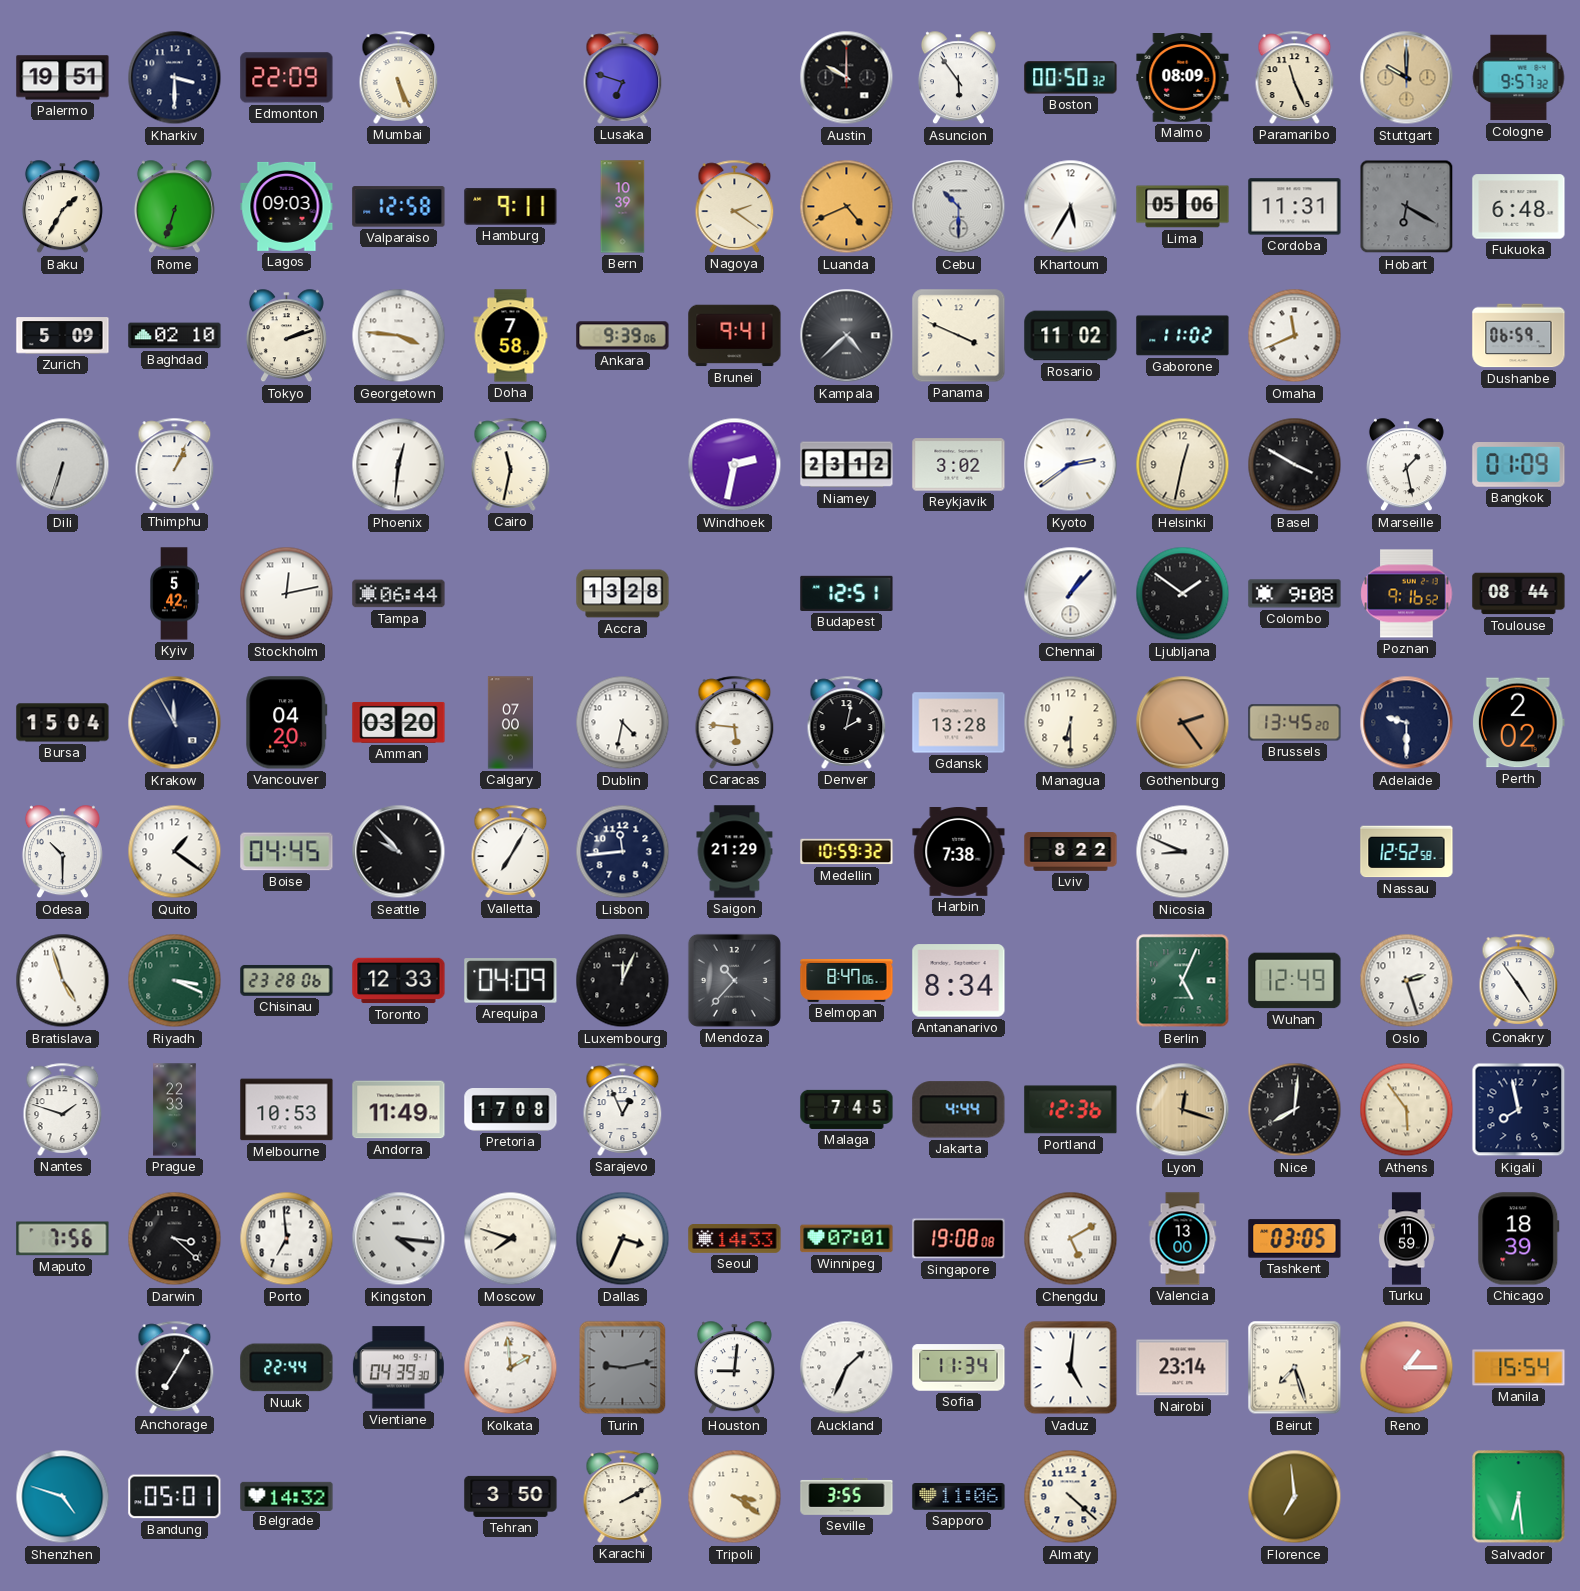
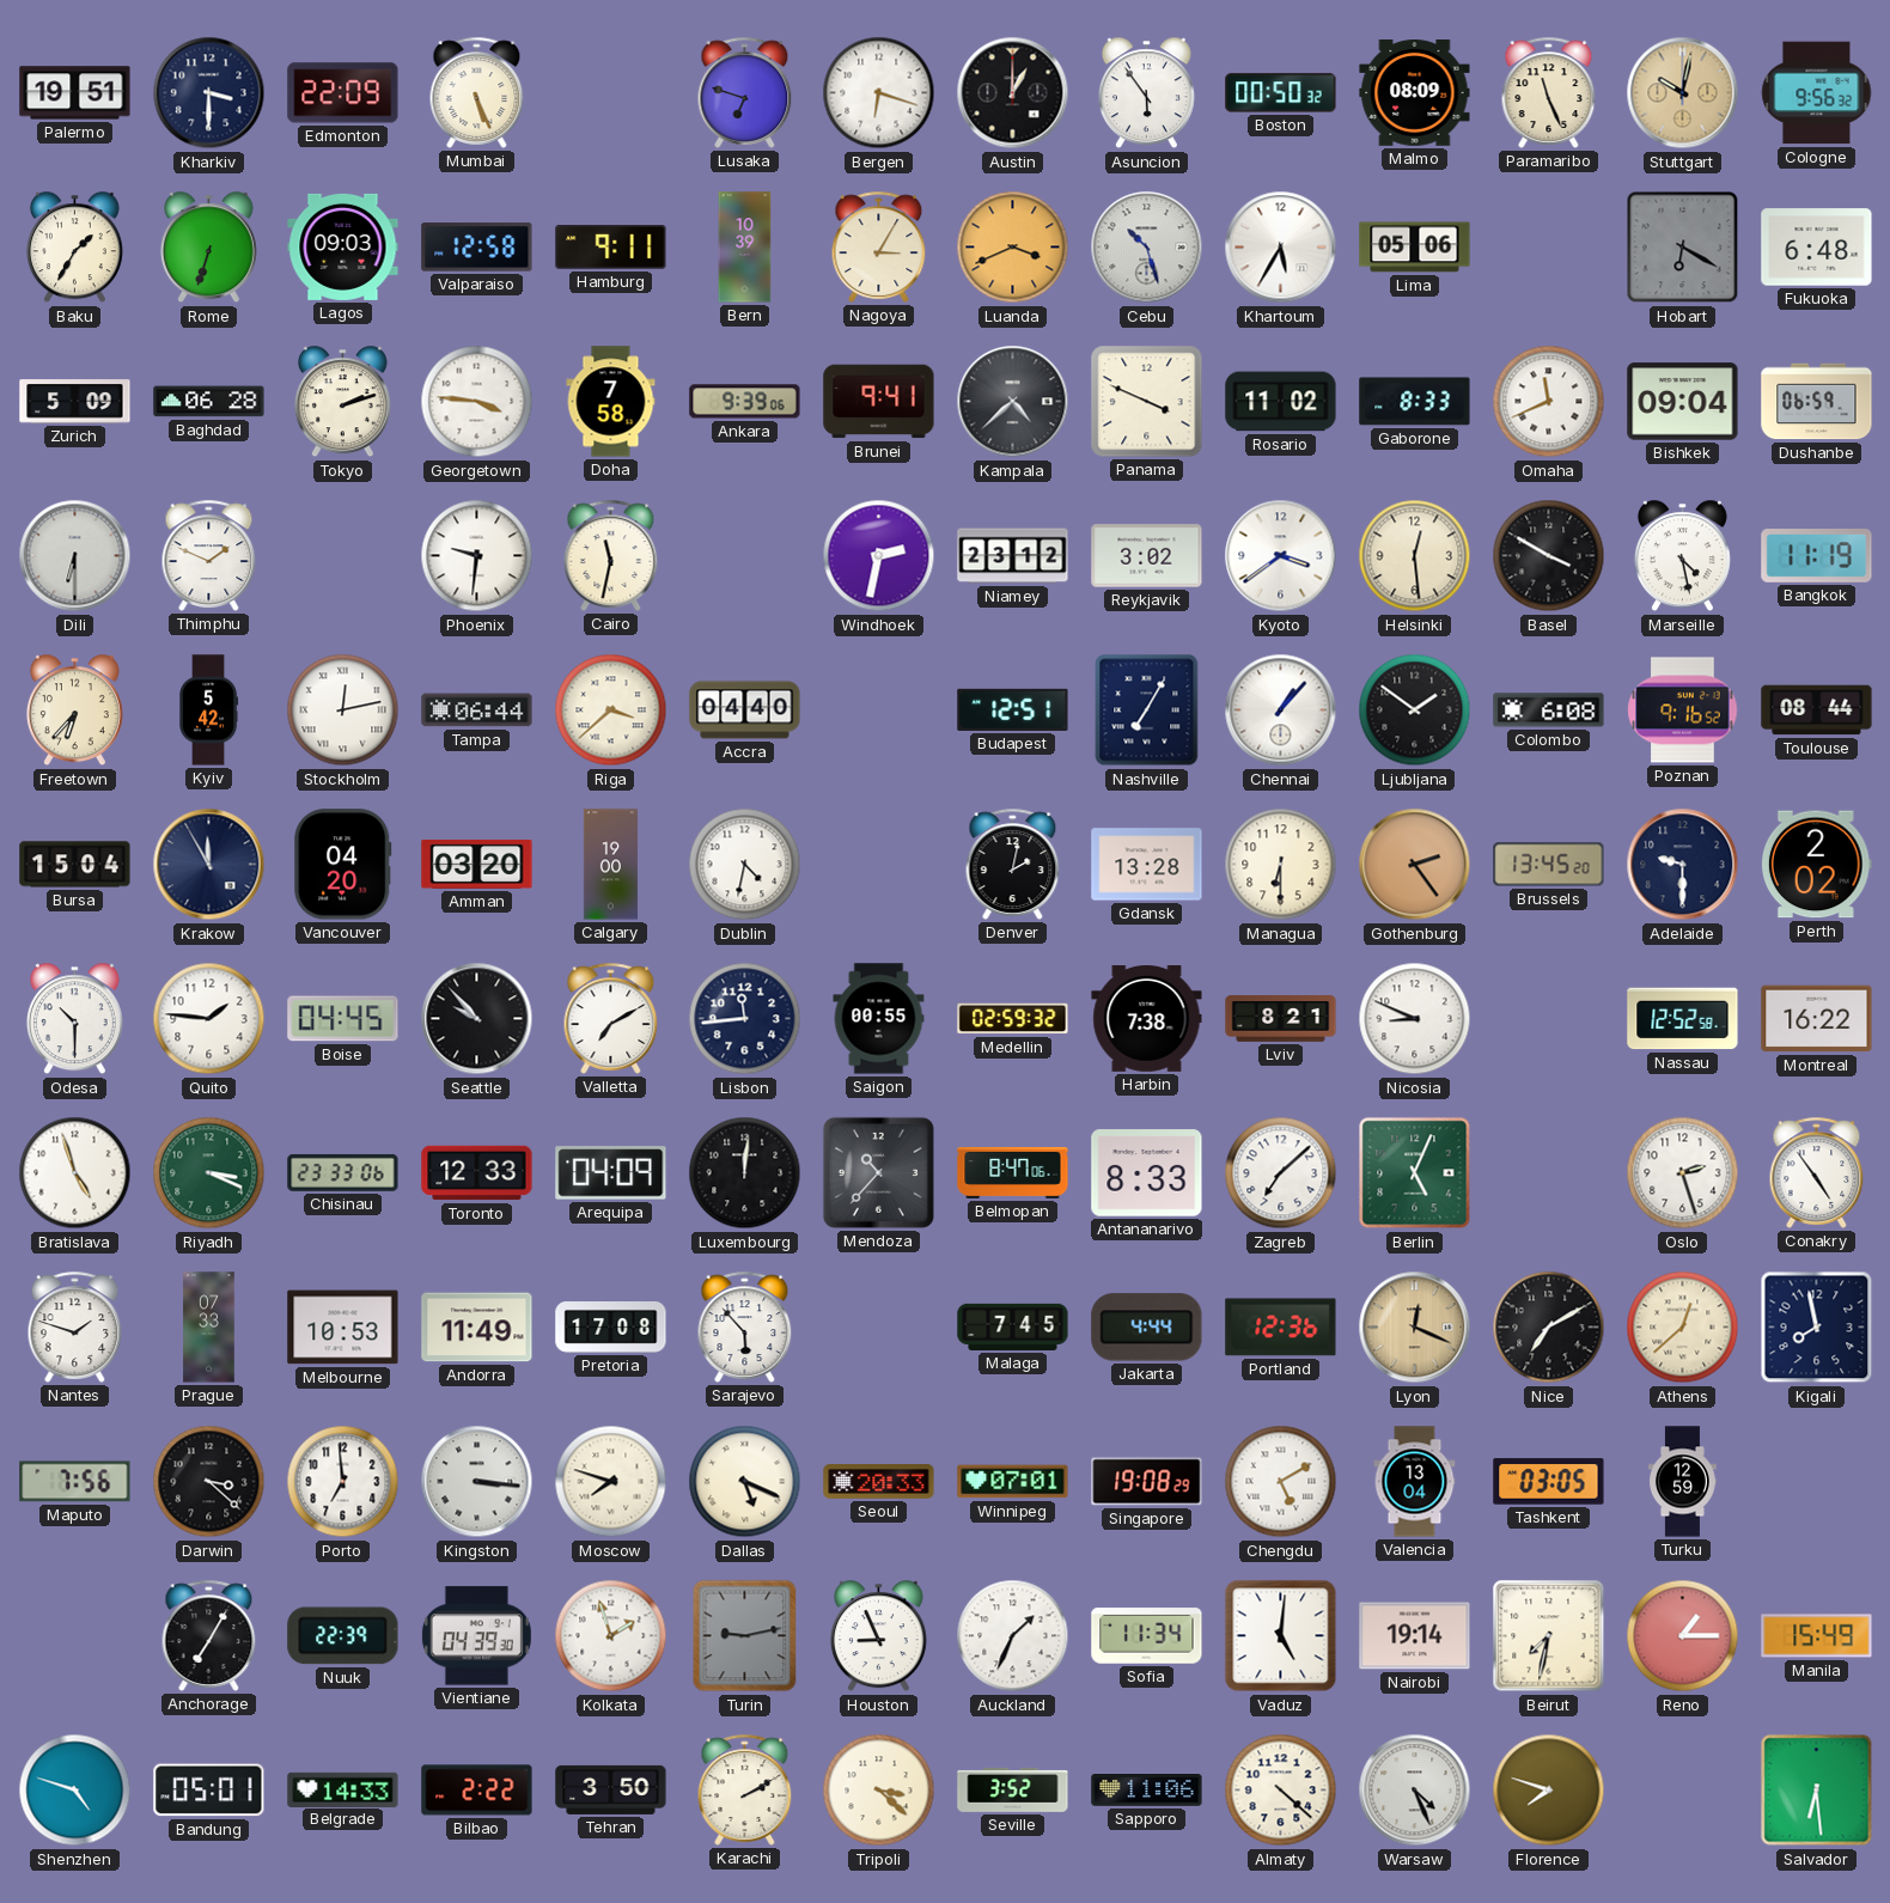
Bergen: none -> 6:18 (879, 93)
Austin: 10:00 -> 1:00 (1013, 93)
Stuttgart: 10:00 -> 10:02 (1683, 93)
Cologne: 9:57 -> 9:56 (1817, 93)
Nagoya: 2:21 -> 3:05 (879, 246)
Luanda: 4:41 -> 3:41 (1013, 248)
Cebu: 10:30 -> 10:27 (1147, 248)
Cordoba: 11:31 -> none (1295, 207)
Baghdad: 02:10 -> 06:28 (209, 402)
Gaborone: 11:02 -> 8:33 (1415, 402)
Bishkek: none -> 09:04 (1683, 402)
Dili: 6:33 -> 6:30 (75, 556)
Thimphu: 1:04 -> 1:49 (209, 555)
Phoenix: 12:31 -> 9:31 (477, 556)
Kyoto: 2:39 -> 3:39 (1281, 556)
Helsinki: 12:32 -> 12:29 (1415, 556)
Marseille: 1:28 -> 4:28 (1682, 556)
Bangkok: 01:09 -> 11:19 (1817, 556)
Freetown: none -> 6:37 (74, 710)
Riga: none -> 3:38 (611, 710)
Accra: 13:28 -> 04:40 (745, 710)
Nashville: none -> 7:05 (1147, 710)
Colombo: 9:08 -> 6:08 (1549, 710)
Calgary: 07:00 -> 19:00 (610, 865)
Caracas: 5:46 -> none (735, 722)
Quito: 1:21 -> 1:46 (209, 1019)
Valletta: 7:05 -> 7:10 (611, 1018)
Saigon: 21:29 -> 00:55 (879, 1019)
Medellin: 10:59 -> 02:59 (1013, 1019)
Lviv: 8:22 -> 8:21 (1281, 1019)
Montreal: none -> 16:22 (1817, 1019)
Chisinau: 23:28 -> 23:33 (343, 1173)
Luxembourg: 12:04 -> 12:01 (745, 1173)
Antananarivo: 8:34 -> 8:33 (1147, 1173)
Zagreb: none -> 7:08 (1281, 1173)
Wuhan: 12:49 -> none (1295, 981)
Prague: 22:33 -> 07:33 (209, 1328)
Sarajevo: 12:56 -> 5:53 (745, 1326)
Lyon: 12:18 -> 12:19 (1415, 1328)
Nice: 8:01 -> 7:10 (1549, 1328)
Athens: 5:54 -> 12:38 (1683, 1328)
Kingston: 4:16 -> 3:16 (477, 1482)
Dallas: 3:34 -> 5:19 (745, 1482)
Seoul: 14:33 -> 20:33 (879, 1482)
Singapore: 19:08:08 -> 19:08:29 (1147, 1482)
Valencia: 13:00 -> 13:04 (1415, 1482)
Turku: 11:59 -> 12:59 (1683, 1482)
Chicago: 18:39 -> none (1519, 1239)
Nuuk: 22:44 -> 22:39 (343, 1636)
Kolkata: 1:59 -> 1:57 (611, 1636)
Houston: 9:01 -> 8:56 (878, 1636)
Nairobi: 23:14 -> 19:14 (1415, 1636)
Beirut: 7:27 -> 7:32 (1549, 1636)
Manila: 15:54 -> 15:49 (1817, 1636)
Belgrade: 14:32 -> 14:33 (343, 1789)
Bilbao: none -> 2:22 (477, 1791)
Tripoli: 3:21 -> 3:22 (879, 1791)
Seville: 3:55 -> 3:52 (1013, 1789)
Warsaw: none -> 4:26 (1415, 1791)
Florence: 6:59 -> 7:48 (1549, 1791)
